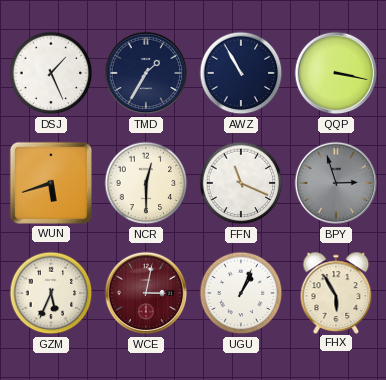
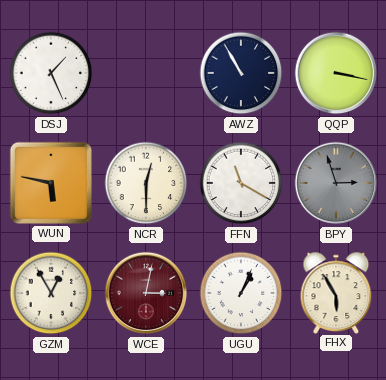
TMD: 1:35 -> none (146, 73)
WUN: 5:42 -> 5:47 (51, 183)
FFN: 11:19 -> 11:20 (241, 183)
GZM: 5:34 -> 12:55 (51, 293)
